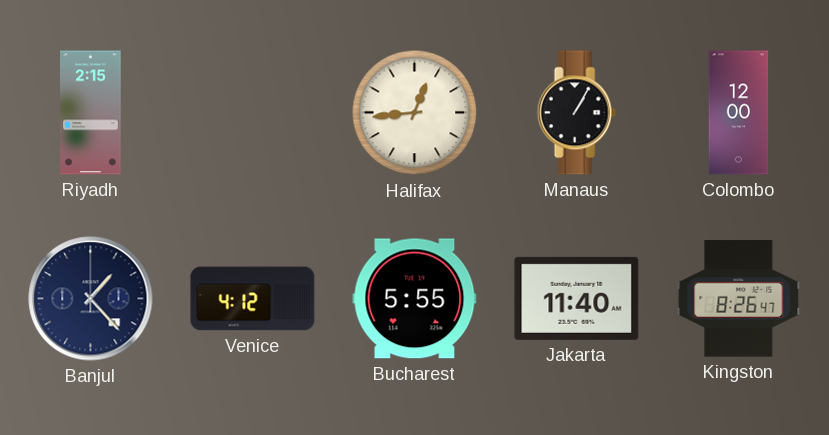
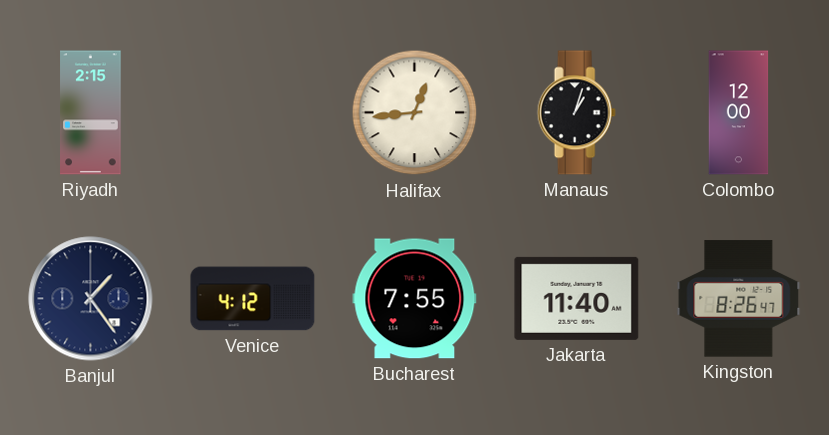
Manaus: 1:05 -> 1:03 (576, 113)
Banjul: 1:23 -> 1:24 (91, 299)
Bucharest: 5:55 -> 7:55 (415, 299)
